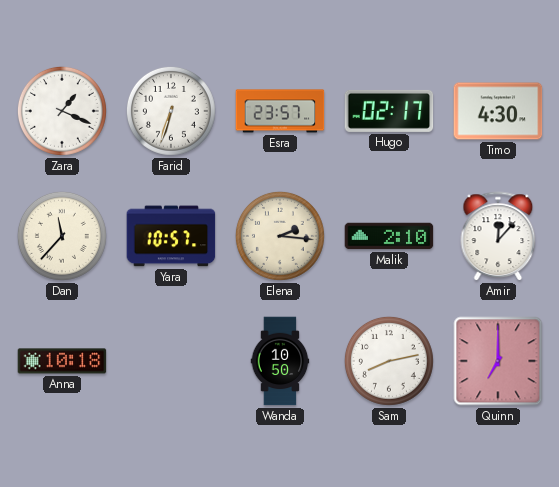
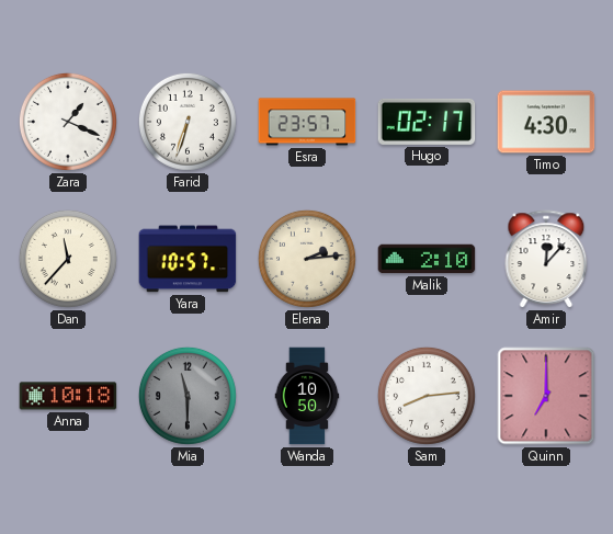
Elena: 2:16 -> 2:14 (307, 259)
Mia: none -> 11:30 (188, 396)
Sam: 8:13 -> 8:14 (427, 396)
